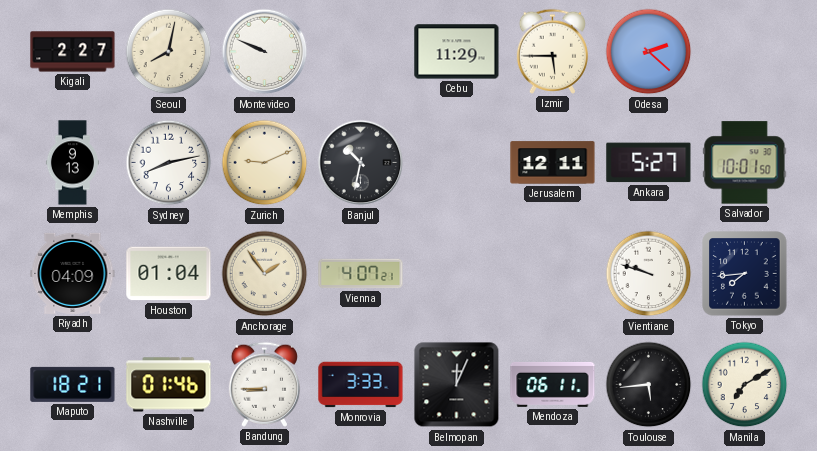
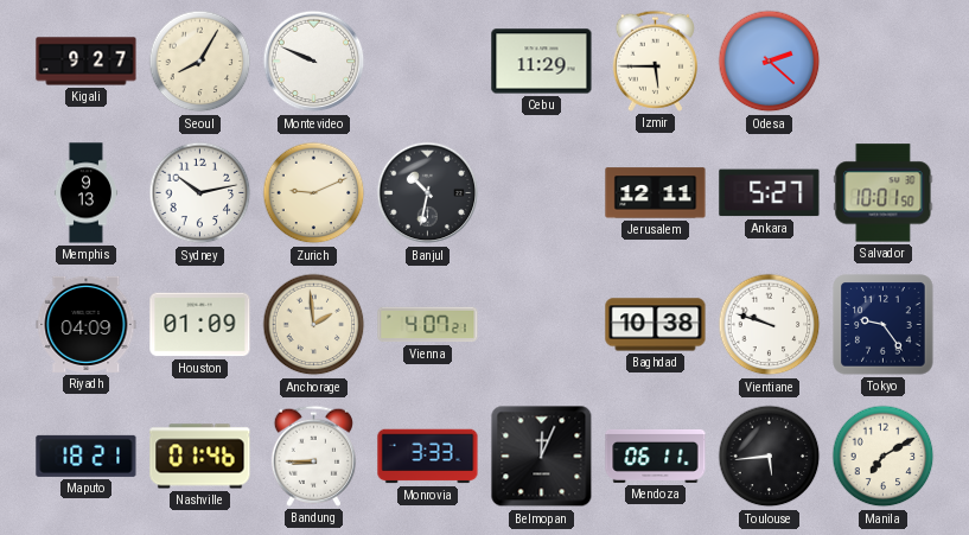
Kigali: 2:27 -> 9:27 (87, 62)
Seoul: 8:02 -> 8:05 (200, 62)
Sydney: 8:13 -> 10:13 (200, 193)
Houston: 01:04 -> 01:09 (200, 325)
Anchorage: 1:54 -> 1:59 (314, 325)
Baghdad: none -> 10:38 (656, 325)
Tokyo: 7:44 -> 9:24 (884, 325)
